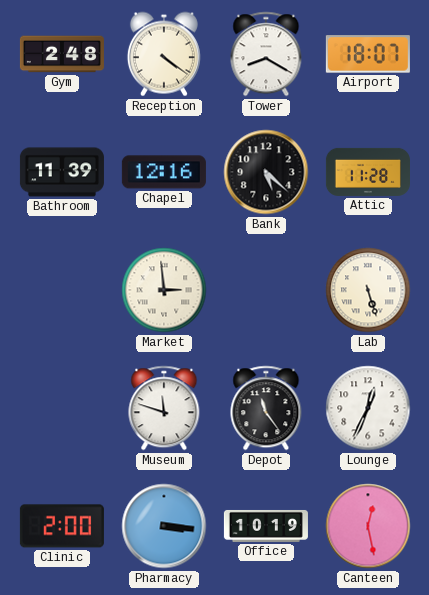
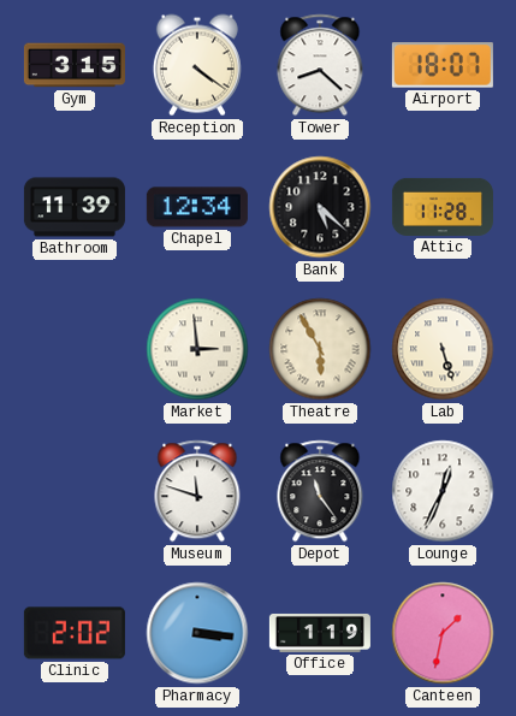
Gym: 2:48 -> 3:15 (75, 65)
Tower: 8:20 -> 8:22 (320, 65)
Chapel: 12:16 -> 12:34 (197, 207)
Theatre: none -> 5:55 (320, 349)
Clinic: 2:00 -> 2:02 (75, 633)
Office: 10:19 -> 1:19 (320, 633)
Canteen: 12:28 -> 1:32 (443, 633)
